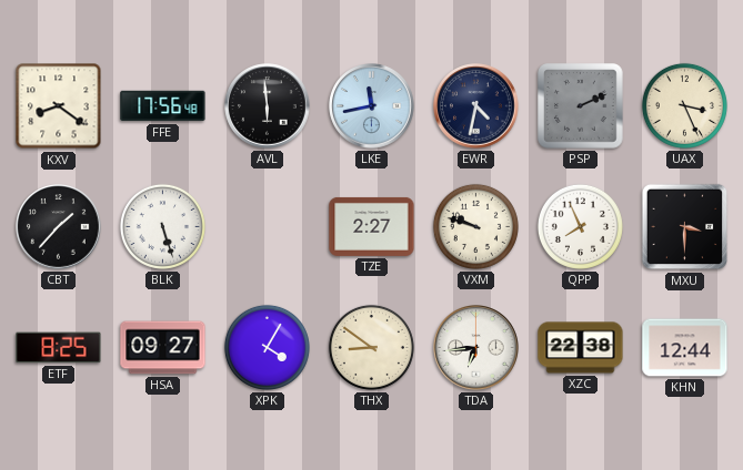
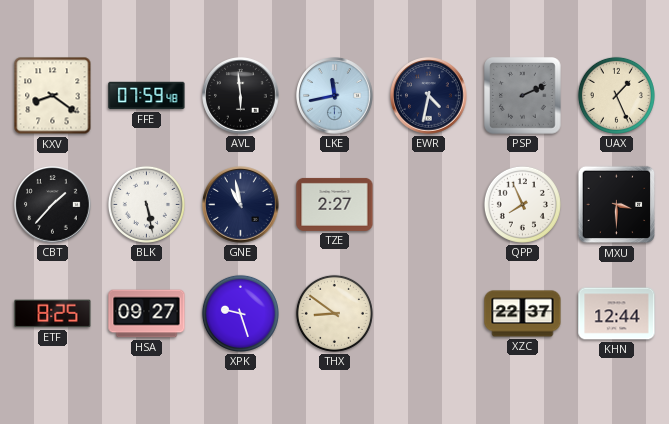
FFE: 17:56 -> 07:59 (147, 96)
UAX: 3:26 -> 1:26 (616, 95)
BLK: 5:27 -> 5:28 (146, 204)
GNE: none -> 10:58 (241, 205)
VXM: 9:48 -> none (475, 226)
XPK: 4:05 -> 9:27 (240, 313)
TDA: 6:44 -> none (476, 348)
XZC: 22:38 -> 22:37 (523, 314)
